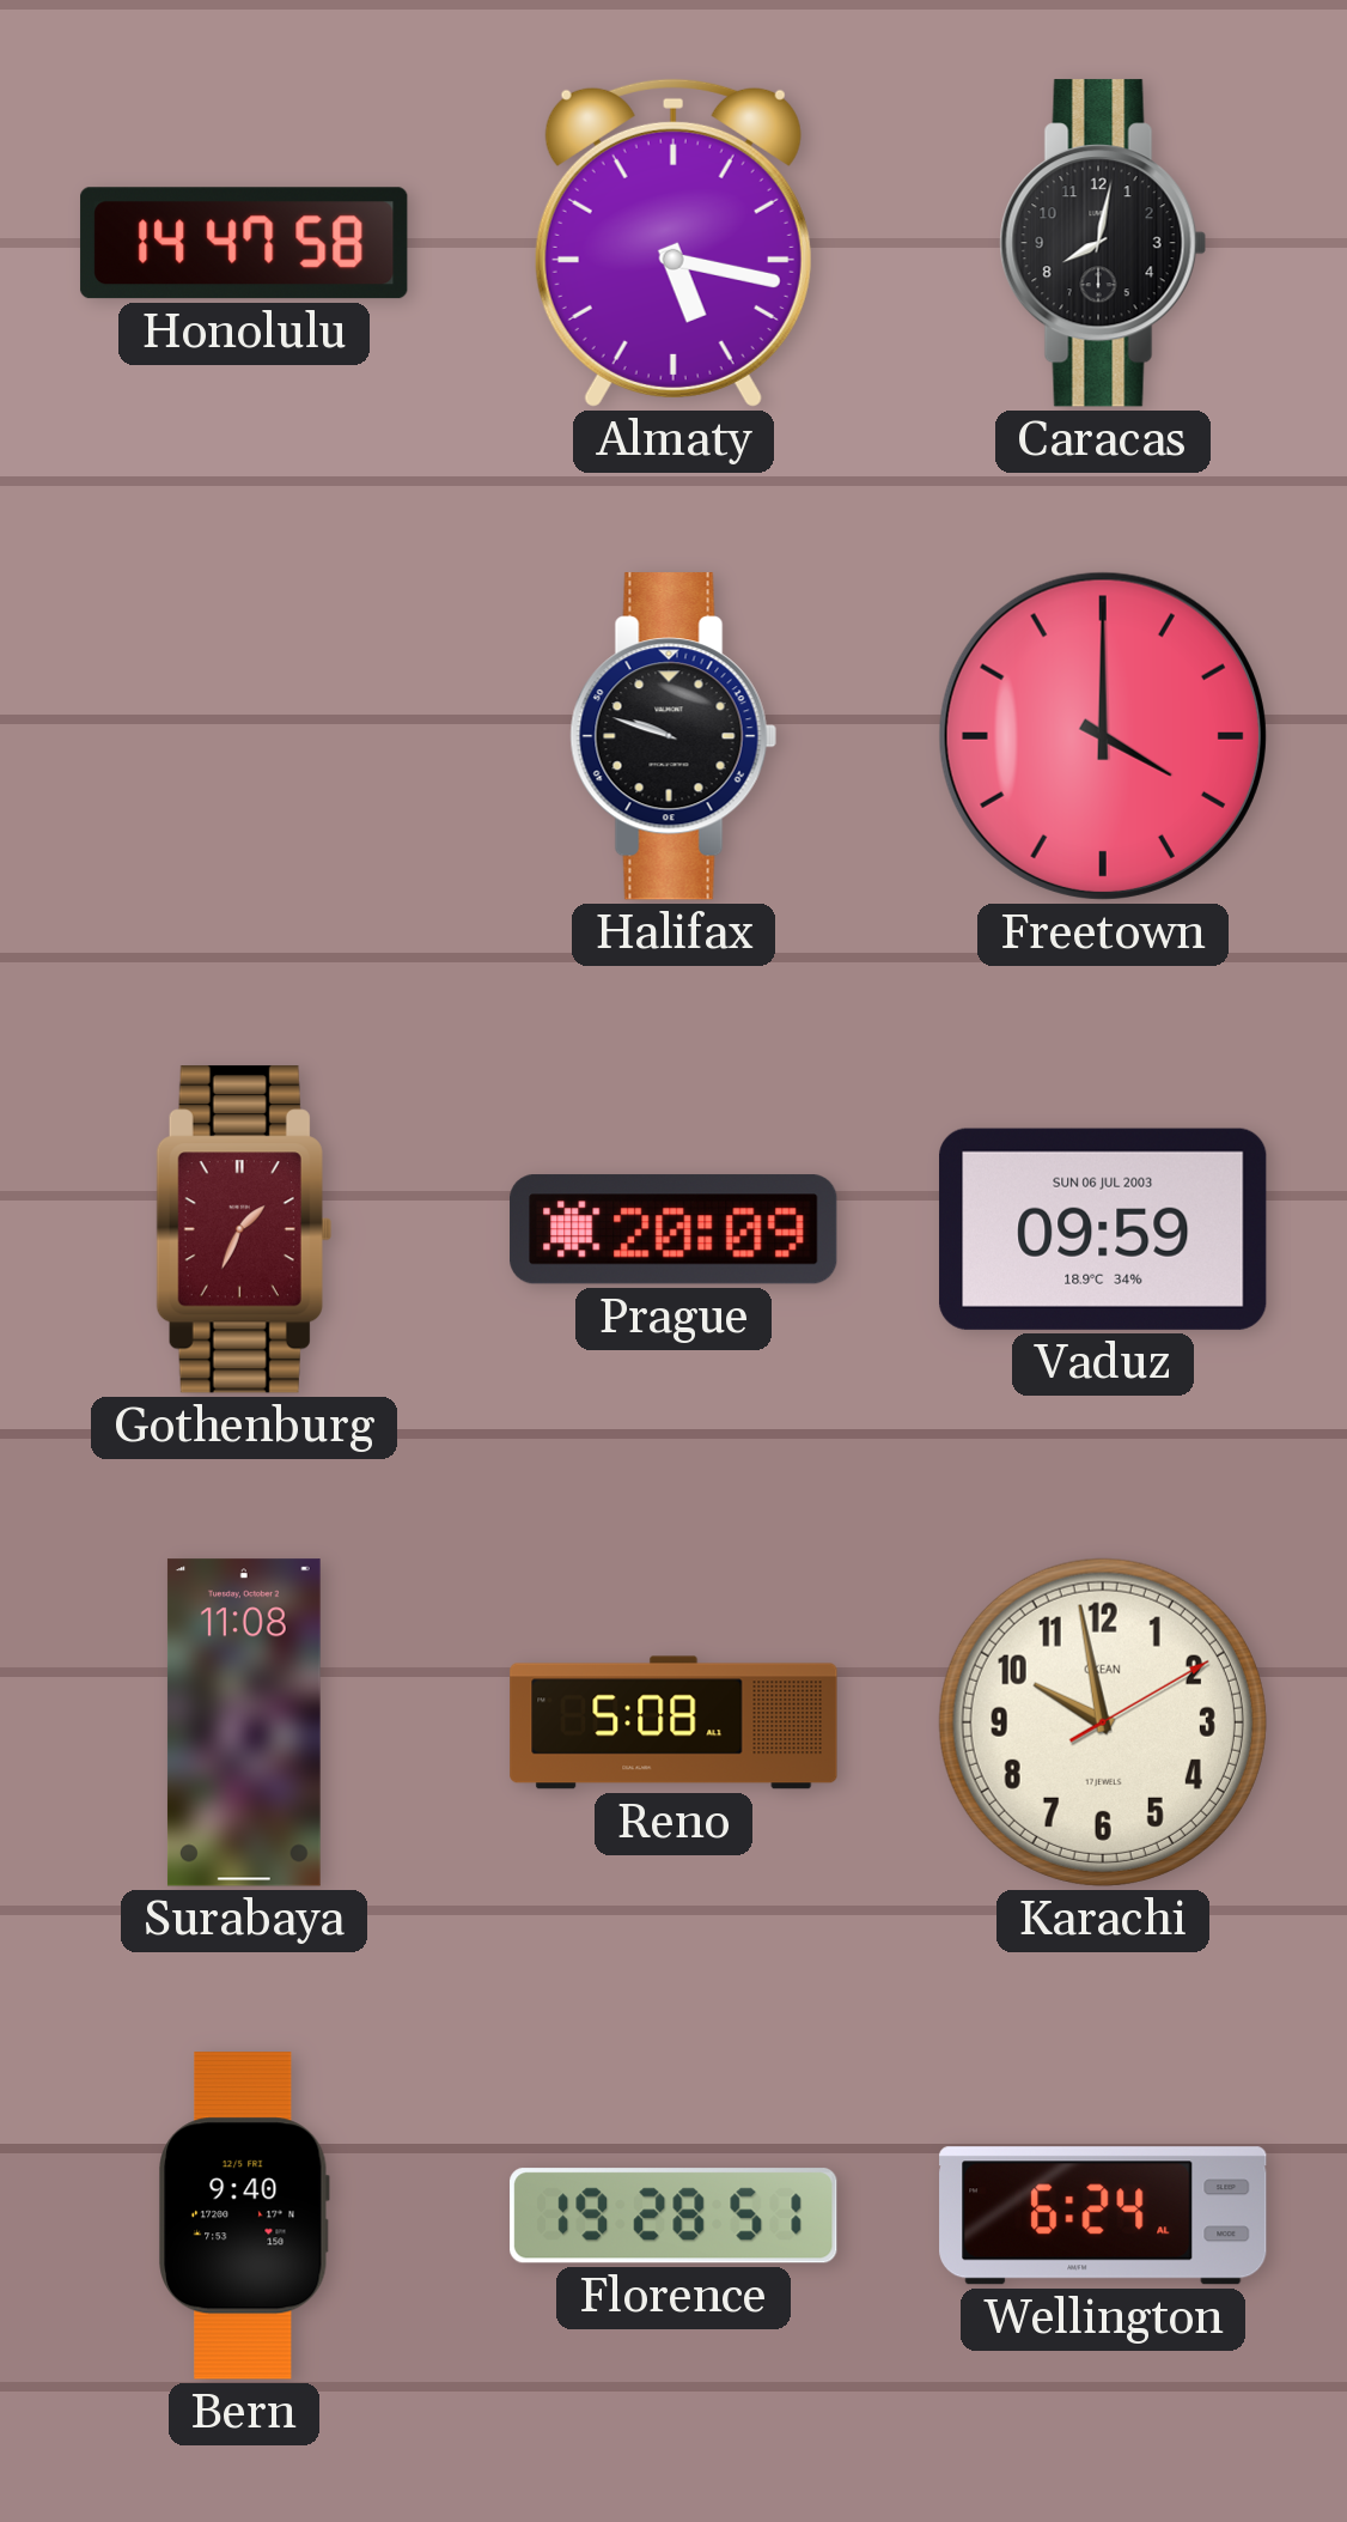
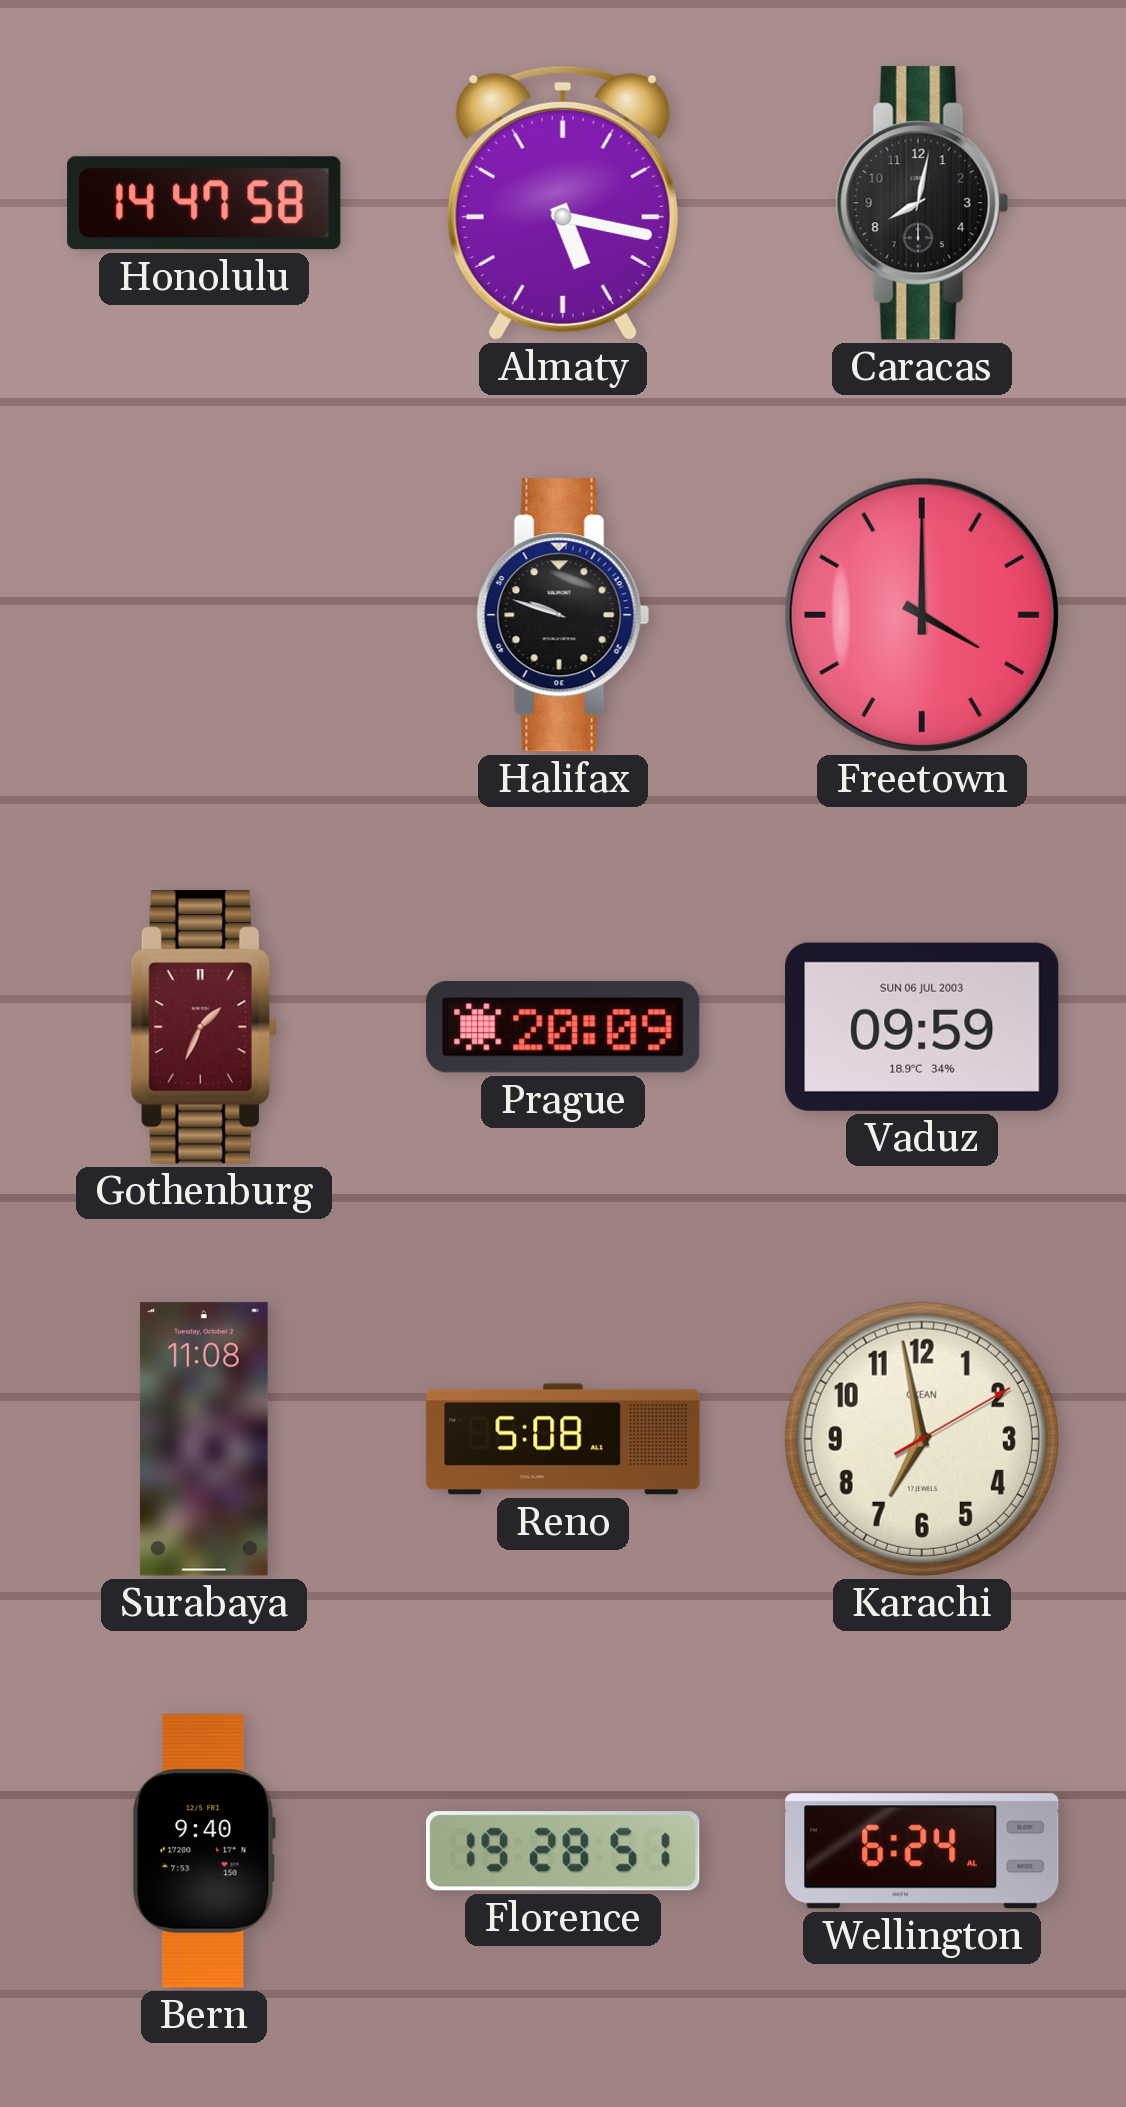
Karachi: 9:58 -> 6:58 (922, 1439)
